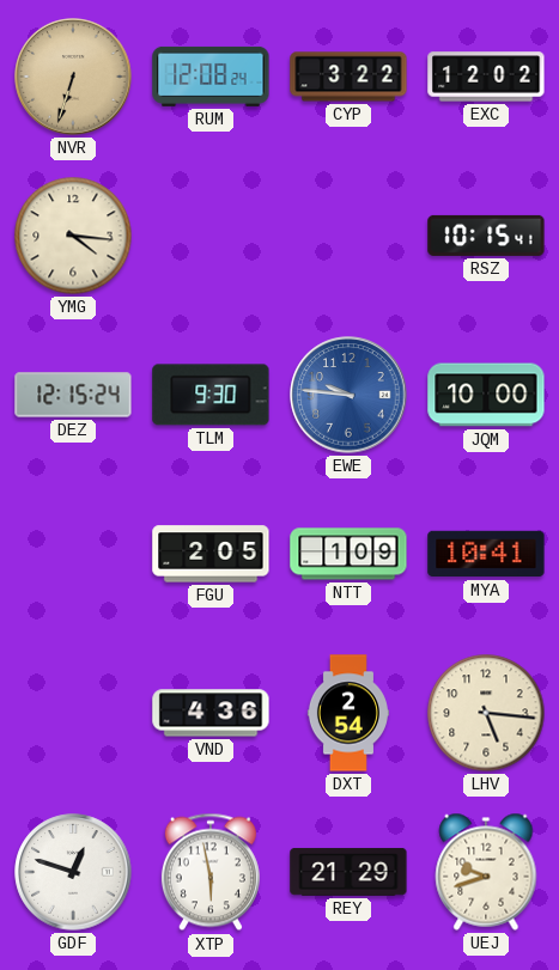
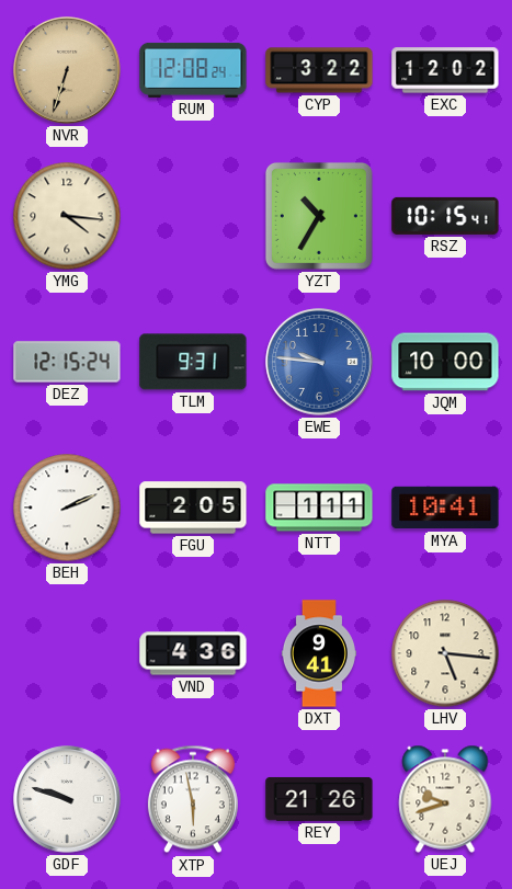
YZT: none -> 10:35 (319, 216)
TLM: 9:30 -> 9:31 (193, 362)
BEH: none -> 2:11 (67, 508)
NTT: 1:09 -> 1:11 (319, 508)
DXT: 2:54 -> 9:41 (319, 653)
GDF: 12:48 -> 9:48 (67, 799)
REY: 21:29 -> 21:26 (319, 799)
